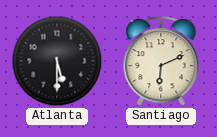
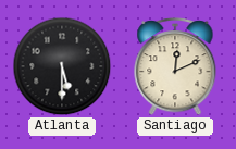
Santiago: 6:11 -> 12:11 (175, 67)
